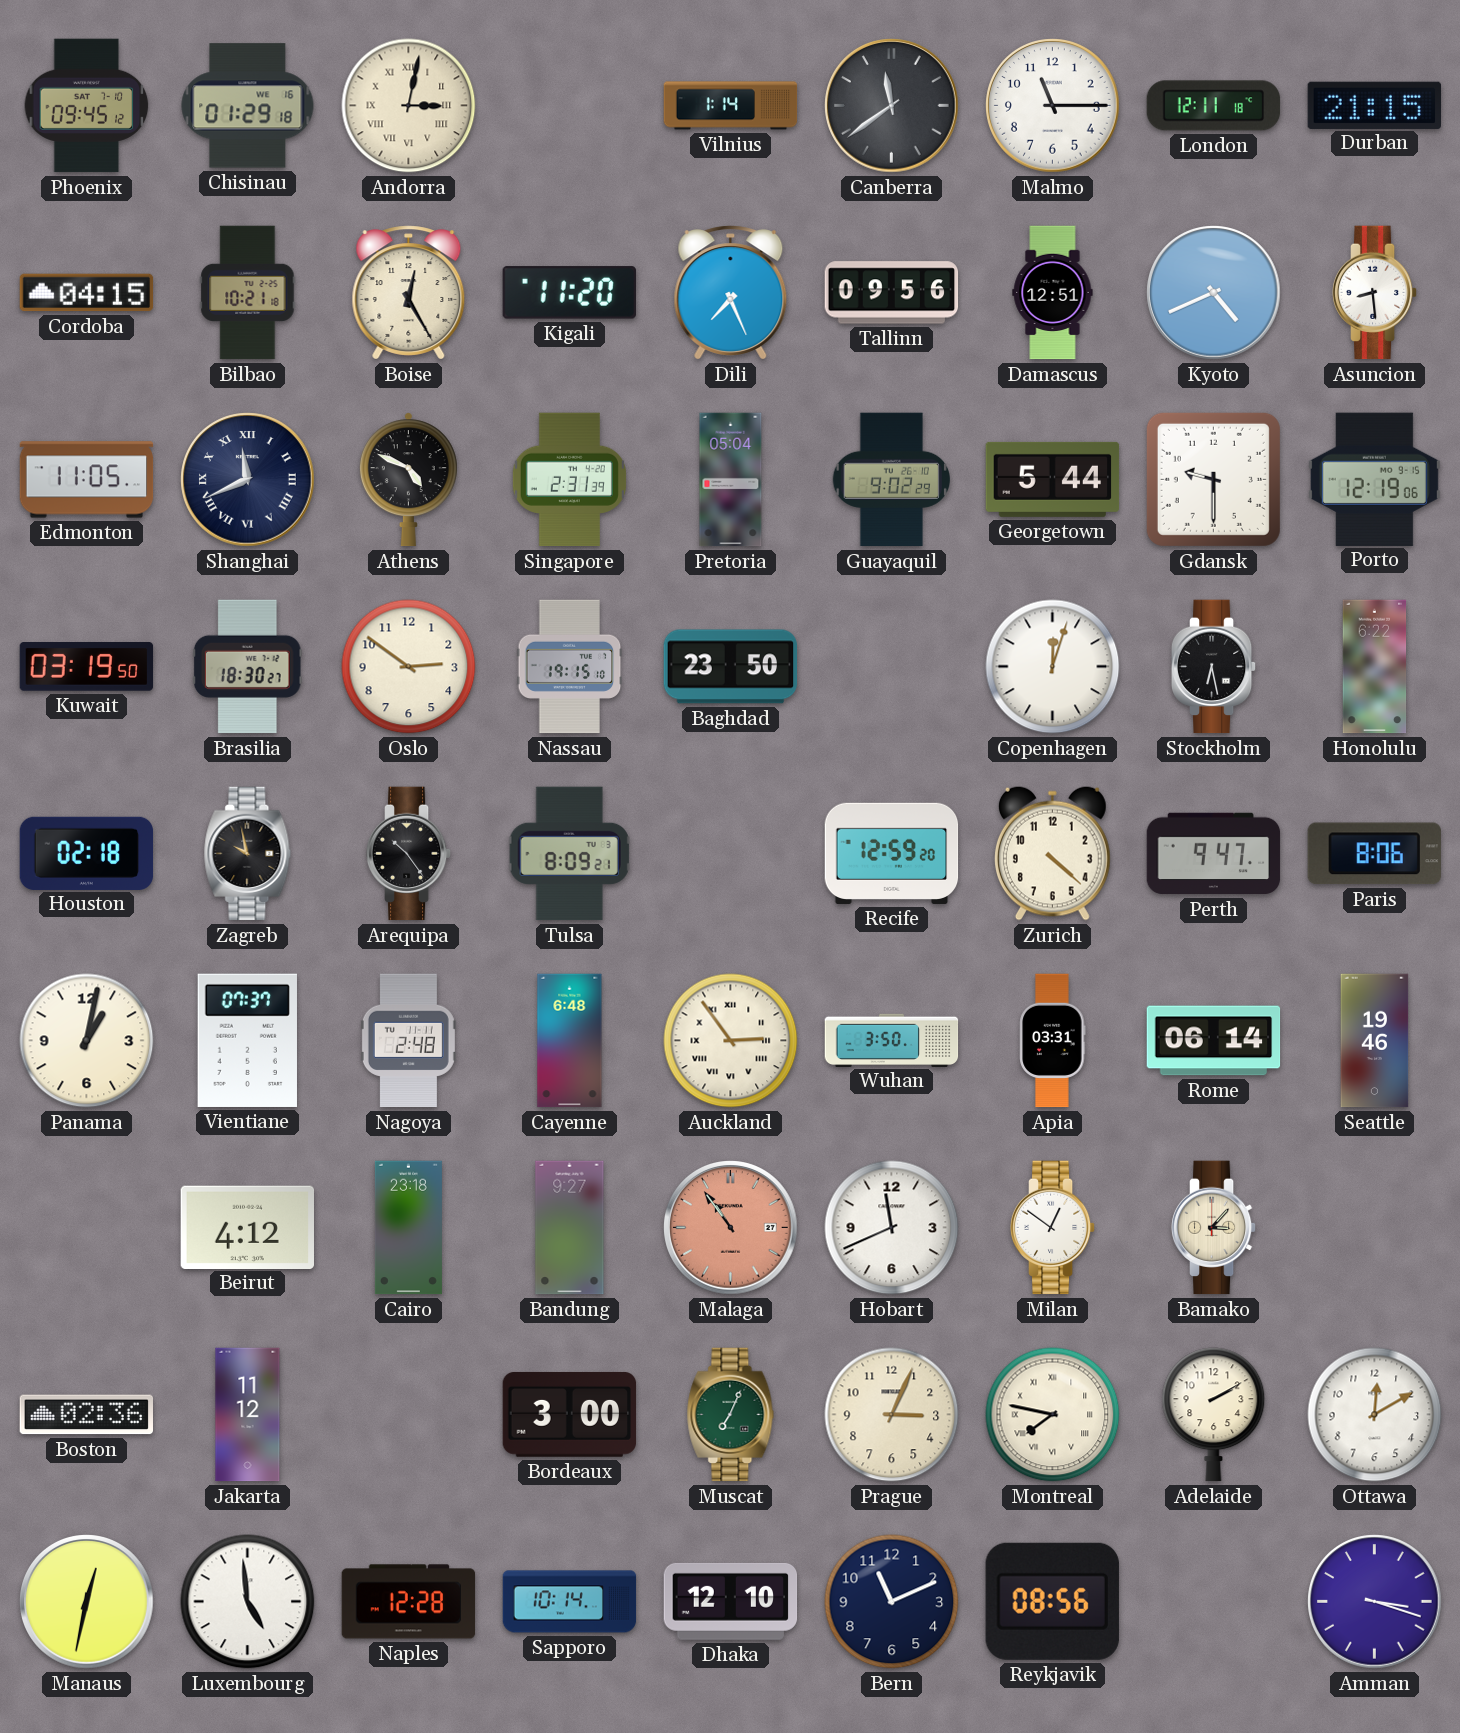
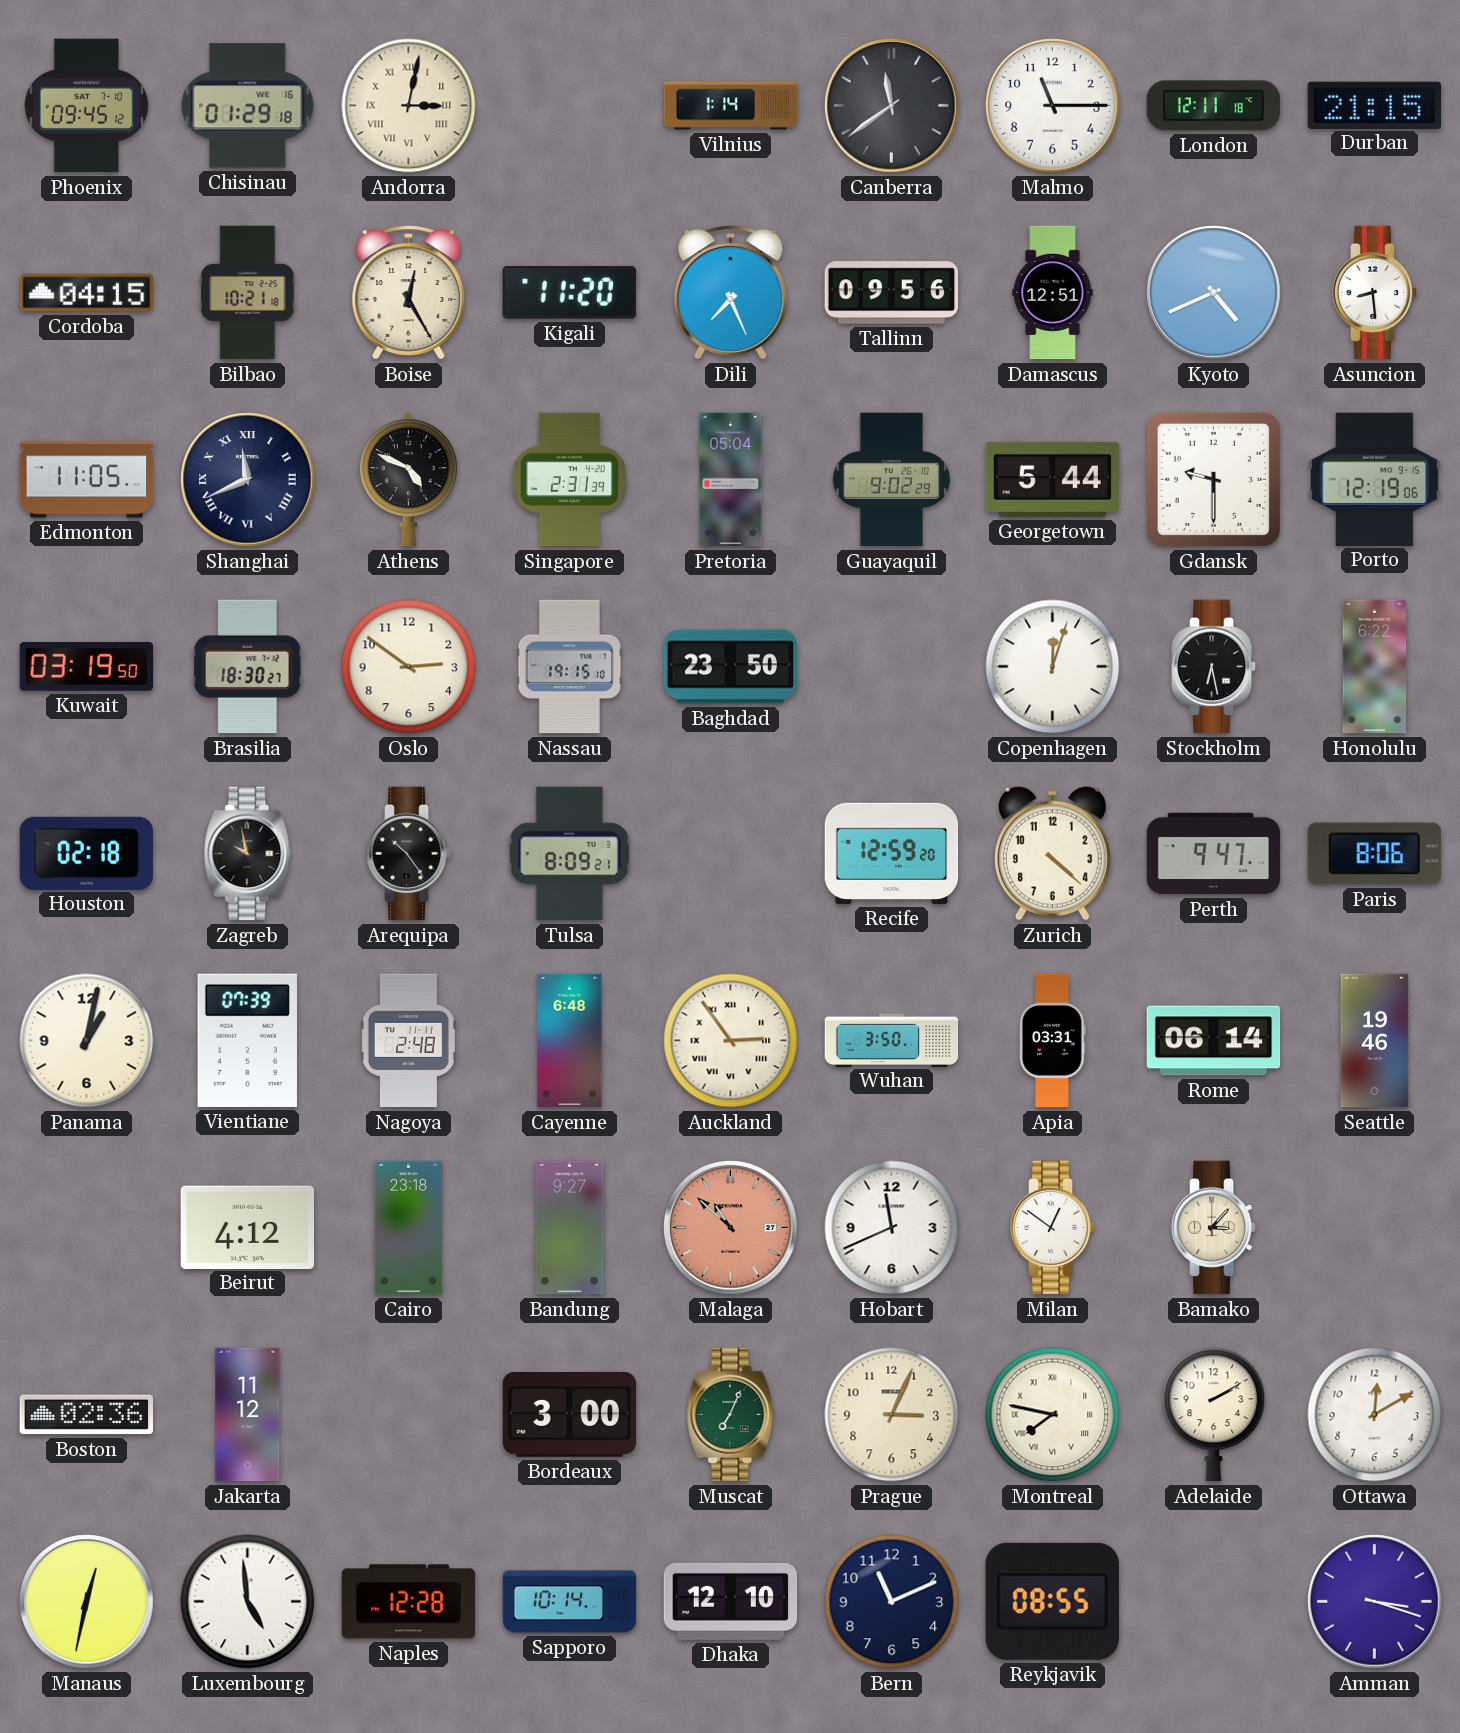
Vientiane: 07:37 -> 07:39 (247, 1040)
Malaga: 10:54 -> 10:52 (731, 1228)
Reykjavik: 08:56 -> 08:55 (1052, 1601)
